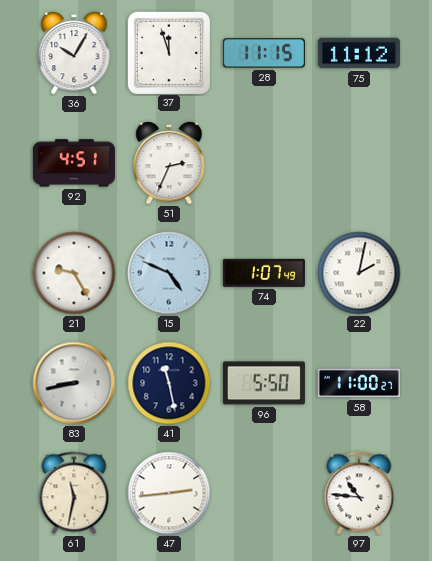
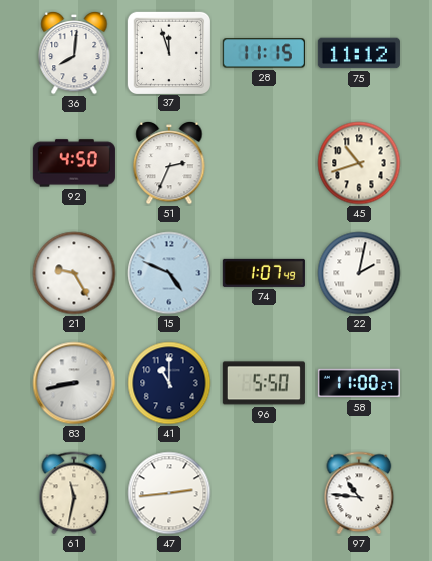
36: 10:05 -> 8:01 (74, 53)
92: 4:51 -> 4:50 (74, 163)
45: none -> 10:42 (359, 163)
41: 11:28 -> 11:00 (169, 383)
